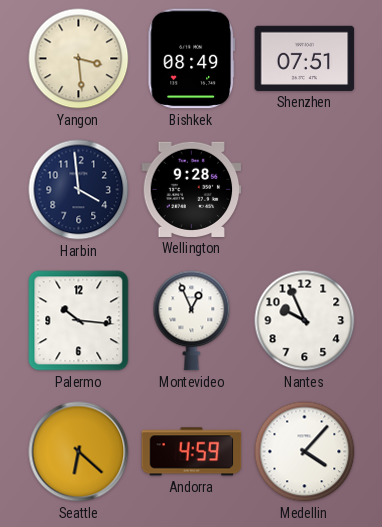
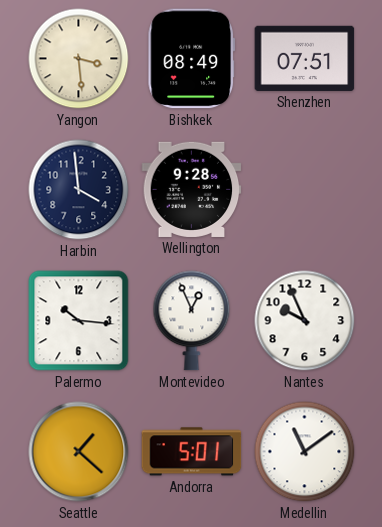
Seattle: 6:22 -> 1:22 (79, 452)
Andorra: 4:59 -> 5:01 (192, 452)
Medellin: 4:07 -> 11:09 (305, 452)
